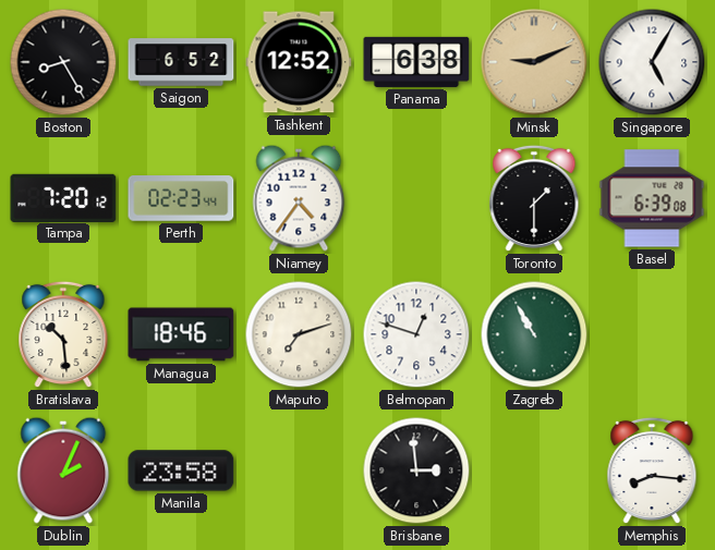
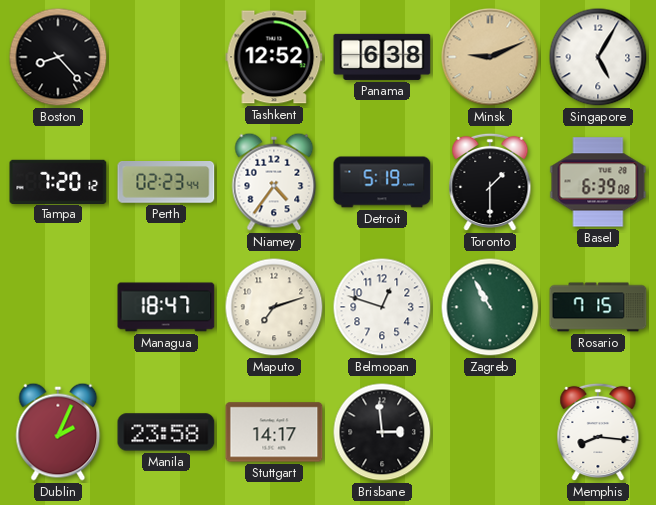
Boston: 8:25 -> 8:23 (58, 57)
Saigon: 6:52 -> none (181, 62)
Detroit: none -> 5:19 (382, 182)
Bratislava: 10:29 -> none (63, 334)
Managua: 18:46 -> 18:47 (166, 307)
Rosario: none -> 7:15 (598, 307)
Stuttgart: none -> 14:17 (274, 432)
